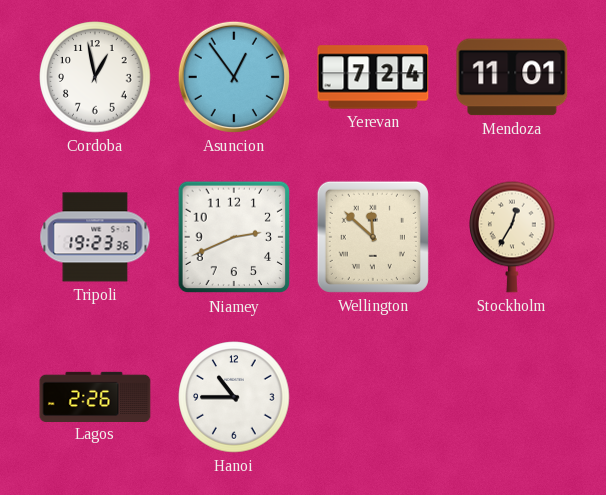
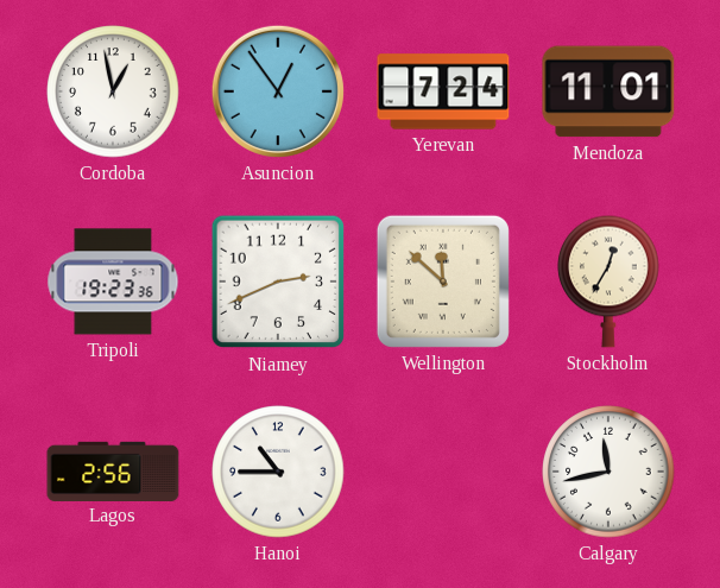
Lagos: 2:26 -> 2:56 (113, 470)
Calgary: none -> 11:43 (608, 472)
